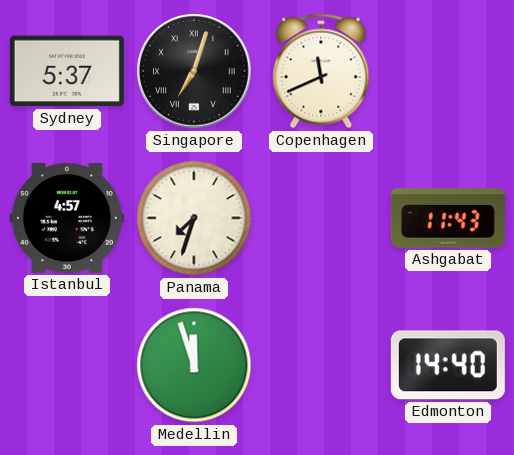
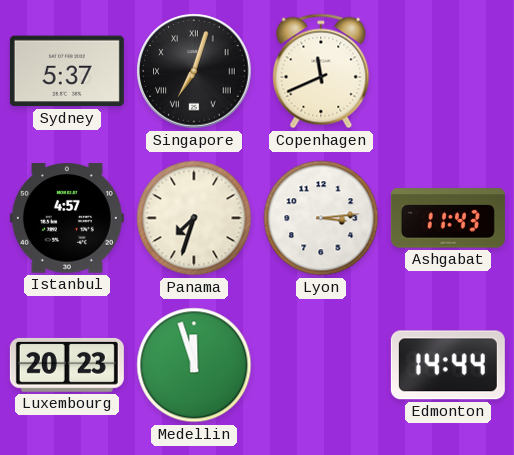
Lyon: none -> 3:14 (321, 218)
Luxembourg: none -> 20:23 (67, 365)
Edmonton: 14:40 -> 14:44 (448, 365)
